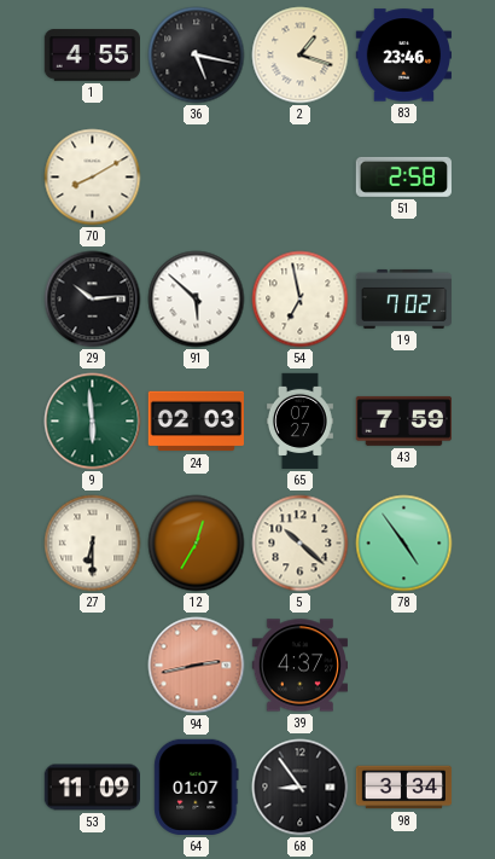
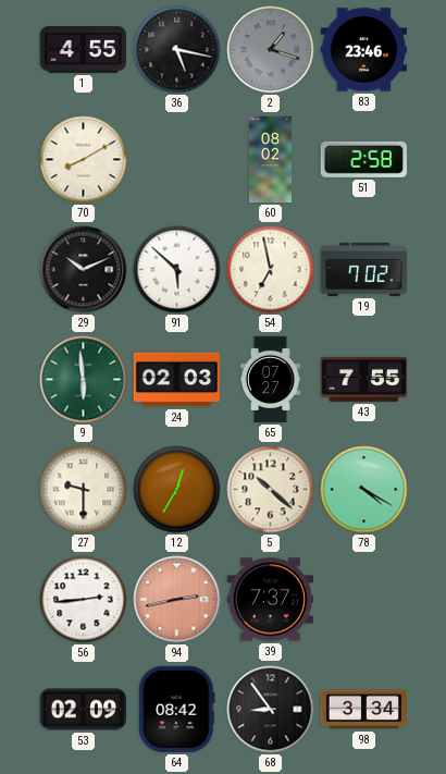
2 dial: cream -> grey (271, 50)
60: none -> 08:02 (270, 160)
29: 10:14 -> 10:11 (84, 270)
43: 7:59 -> 7:55 (363, 379)
27: 6:30 -> 9:30 (84, 490)
78: 4:54 -> 4:20 (364, 490)
56: none -> 2:44 (84, 600)
39: 4:37 -> 7:37 (270, 600)
53: 11:09 -> 02:09 (83, 710)
64: 01:07 -> 08:42 (177, 709)
